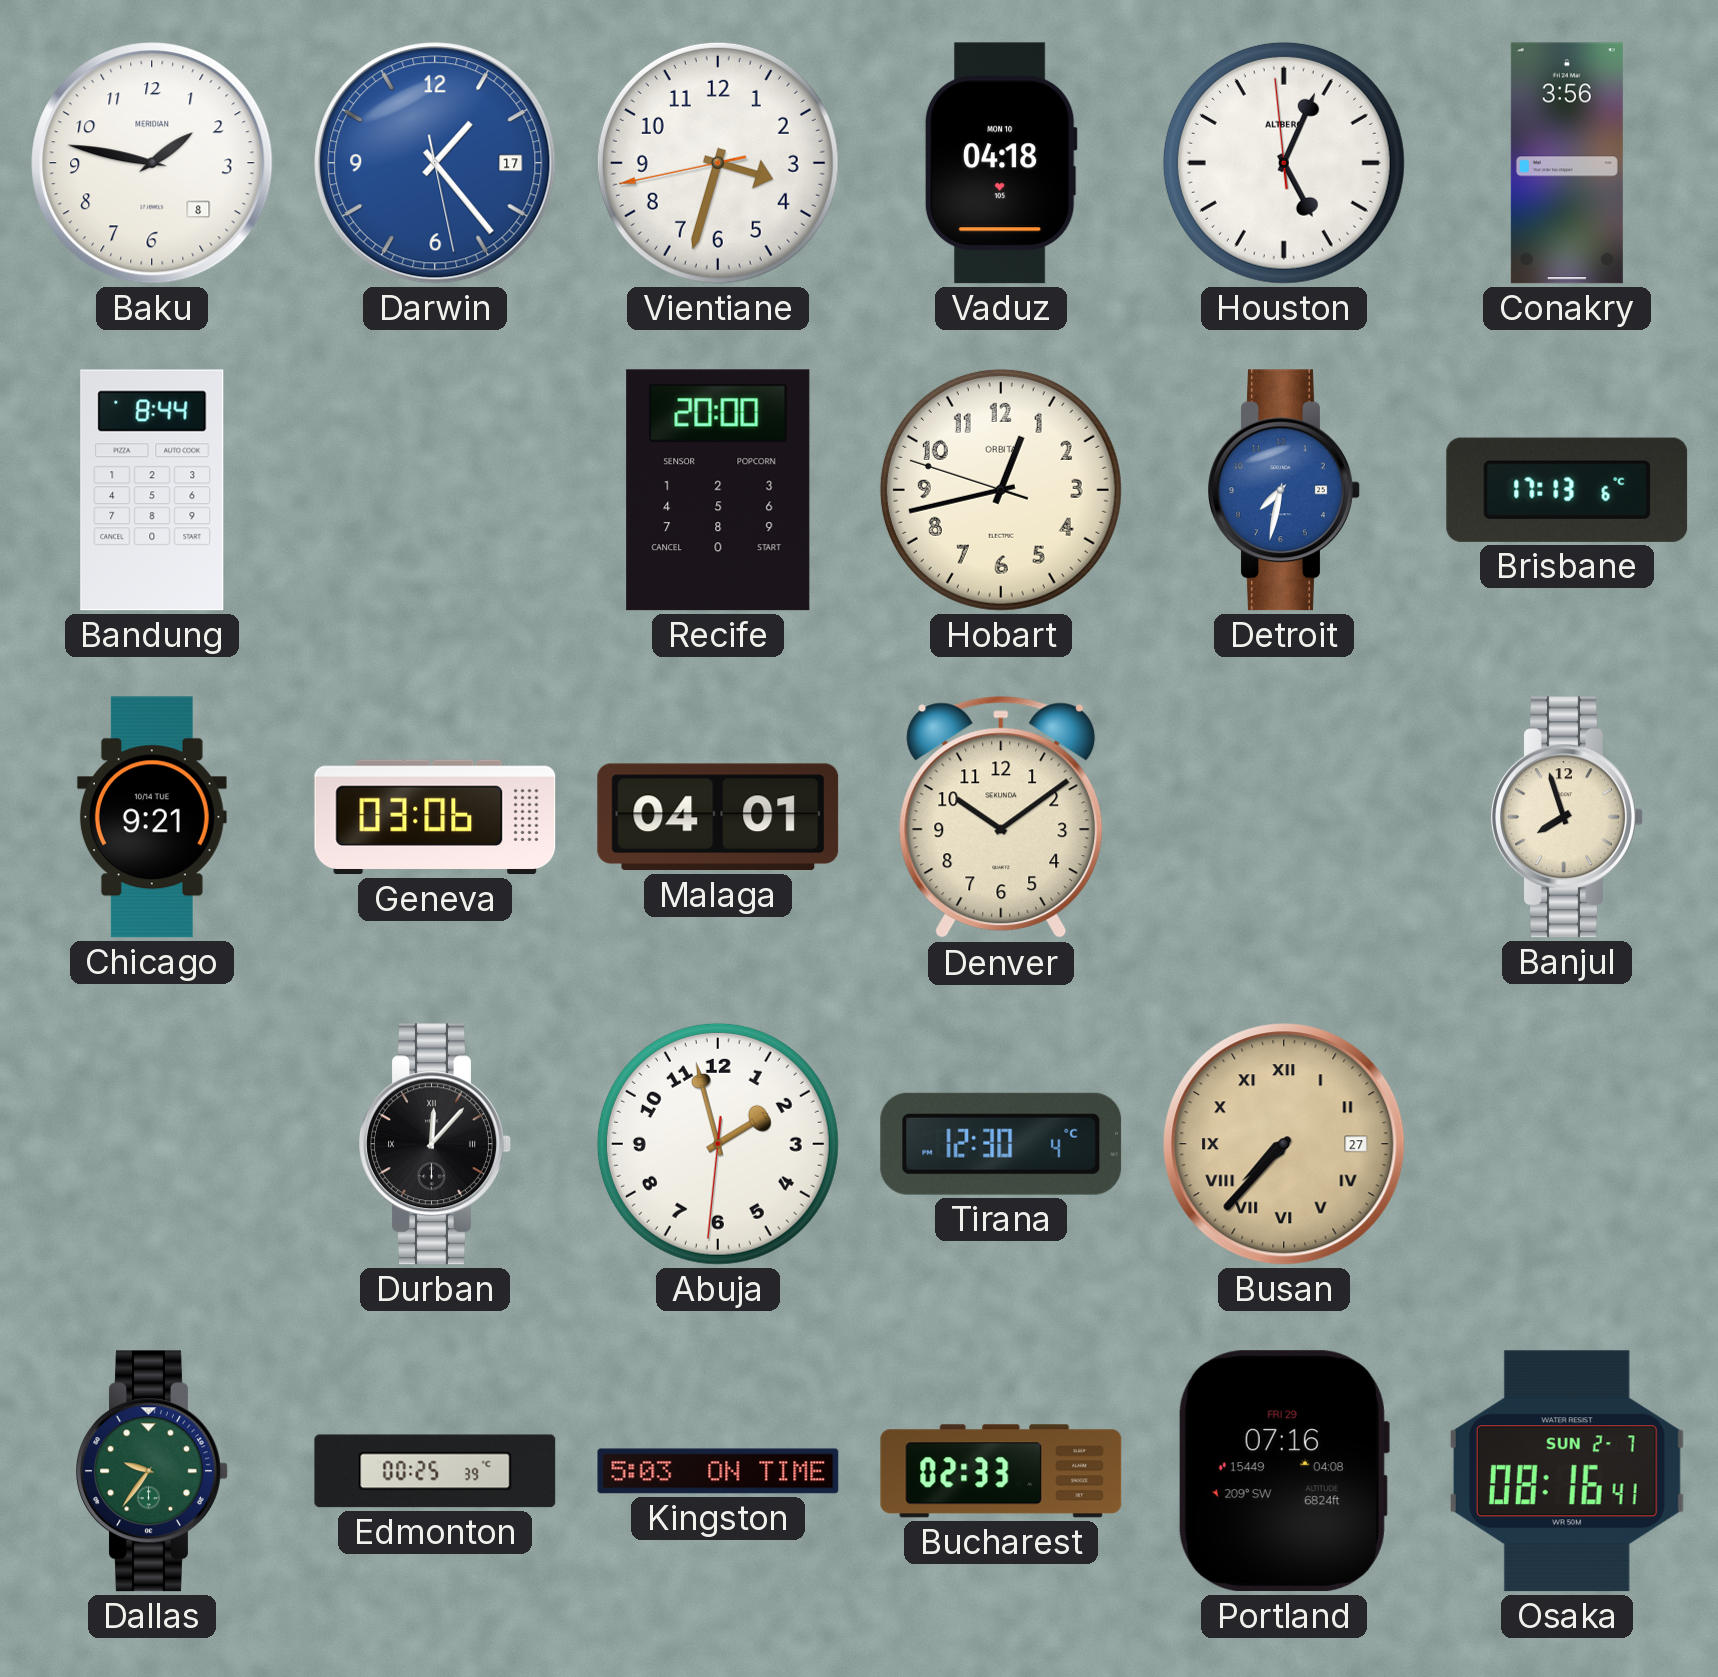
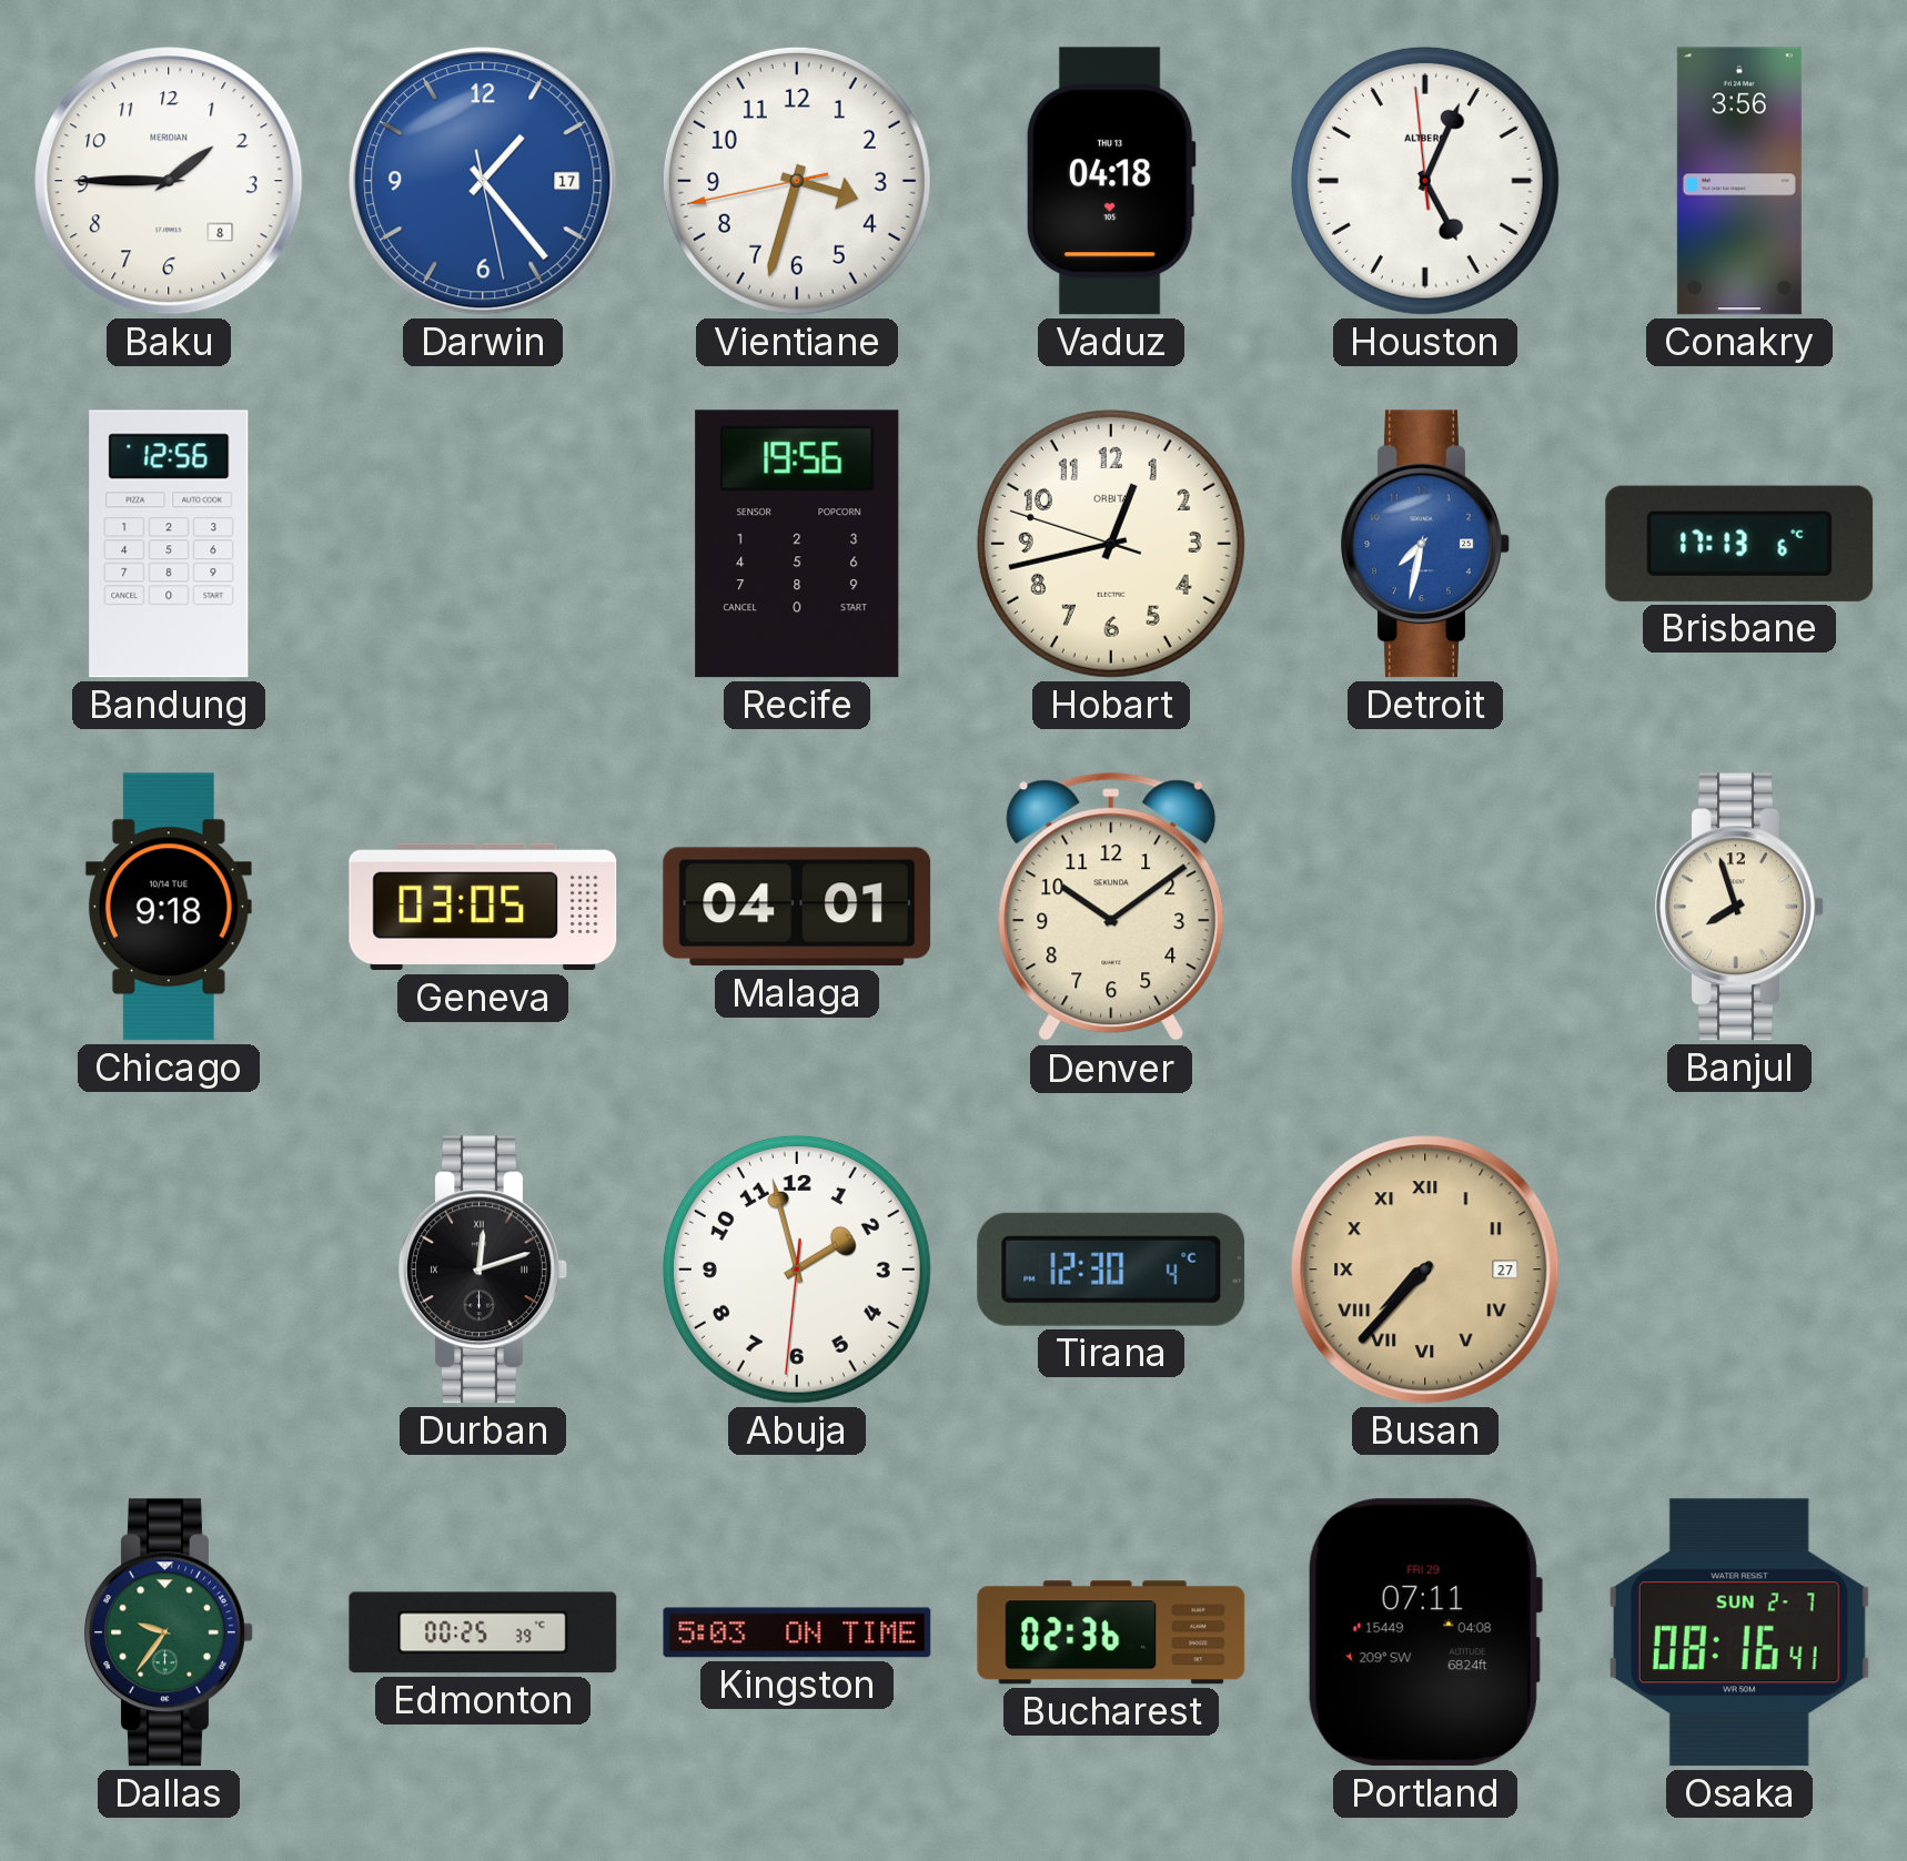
Baku: 1:47 -> 1:45 (169, 181)
Vaduz date: MON 10 -> THU 13 (1111, 181)
Bandung: 8:44 -> 12:56 (169, 544)
Recife: 20:00 -> 19:56 (797, 544)
Chicago: 9:21 -> 9:18 (169, 907)
Geneva: 03:06 -> 03:05 (483, 907)
Durban: 12:07 -> 12:12 (483, 1270)
Bucharest: 02:33 -> 02:36 (1111, 1632)
Portland: 07:16 -> 07:11 (1424, 1632)
